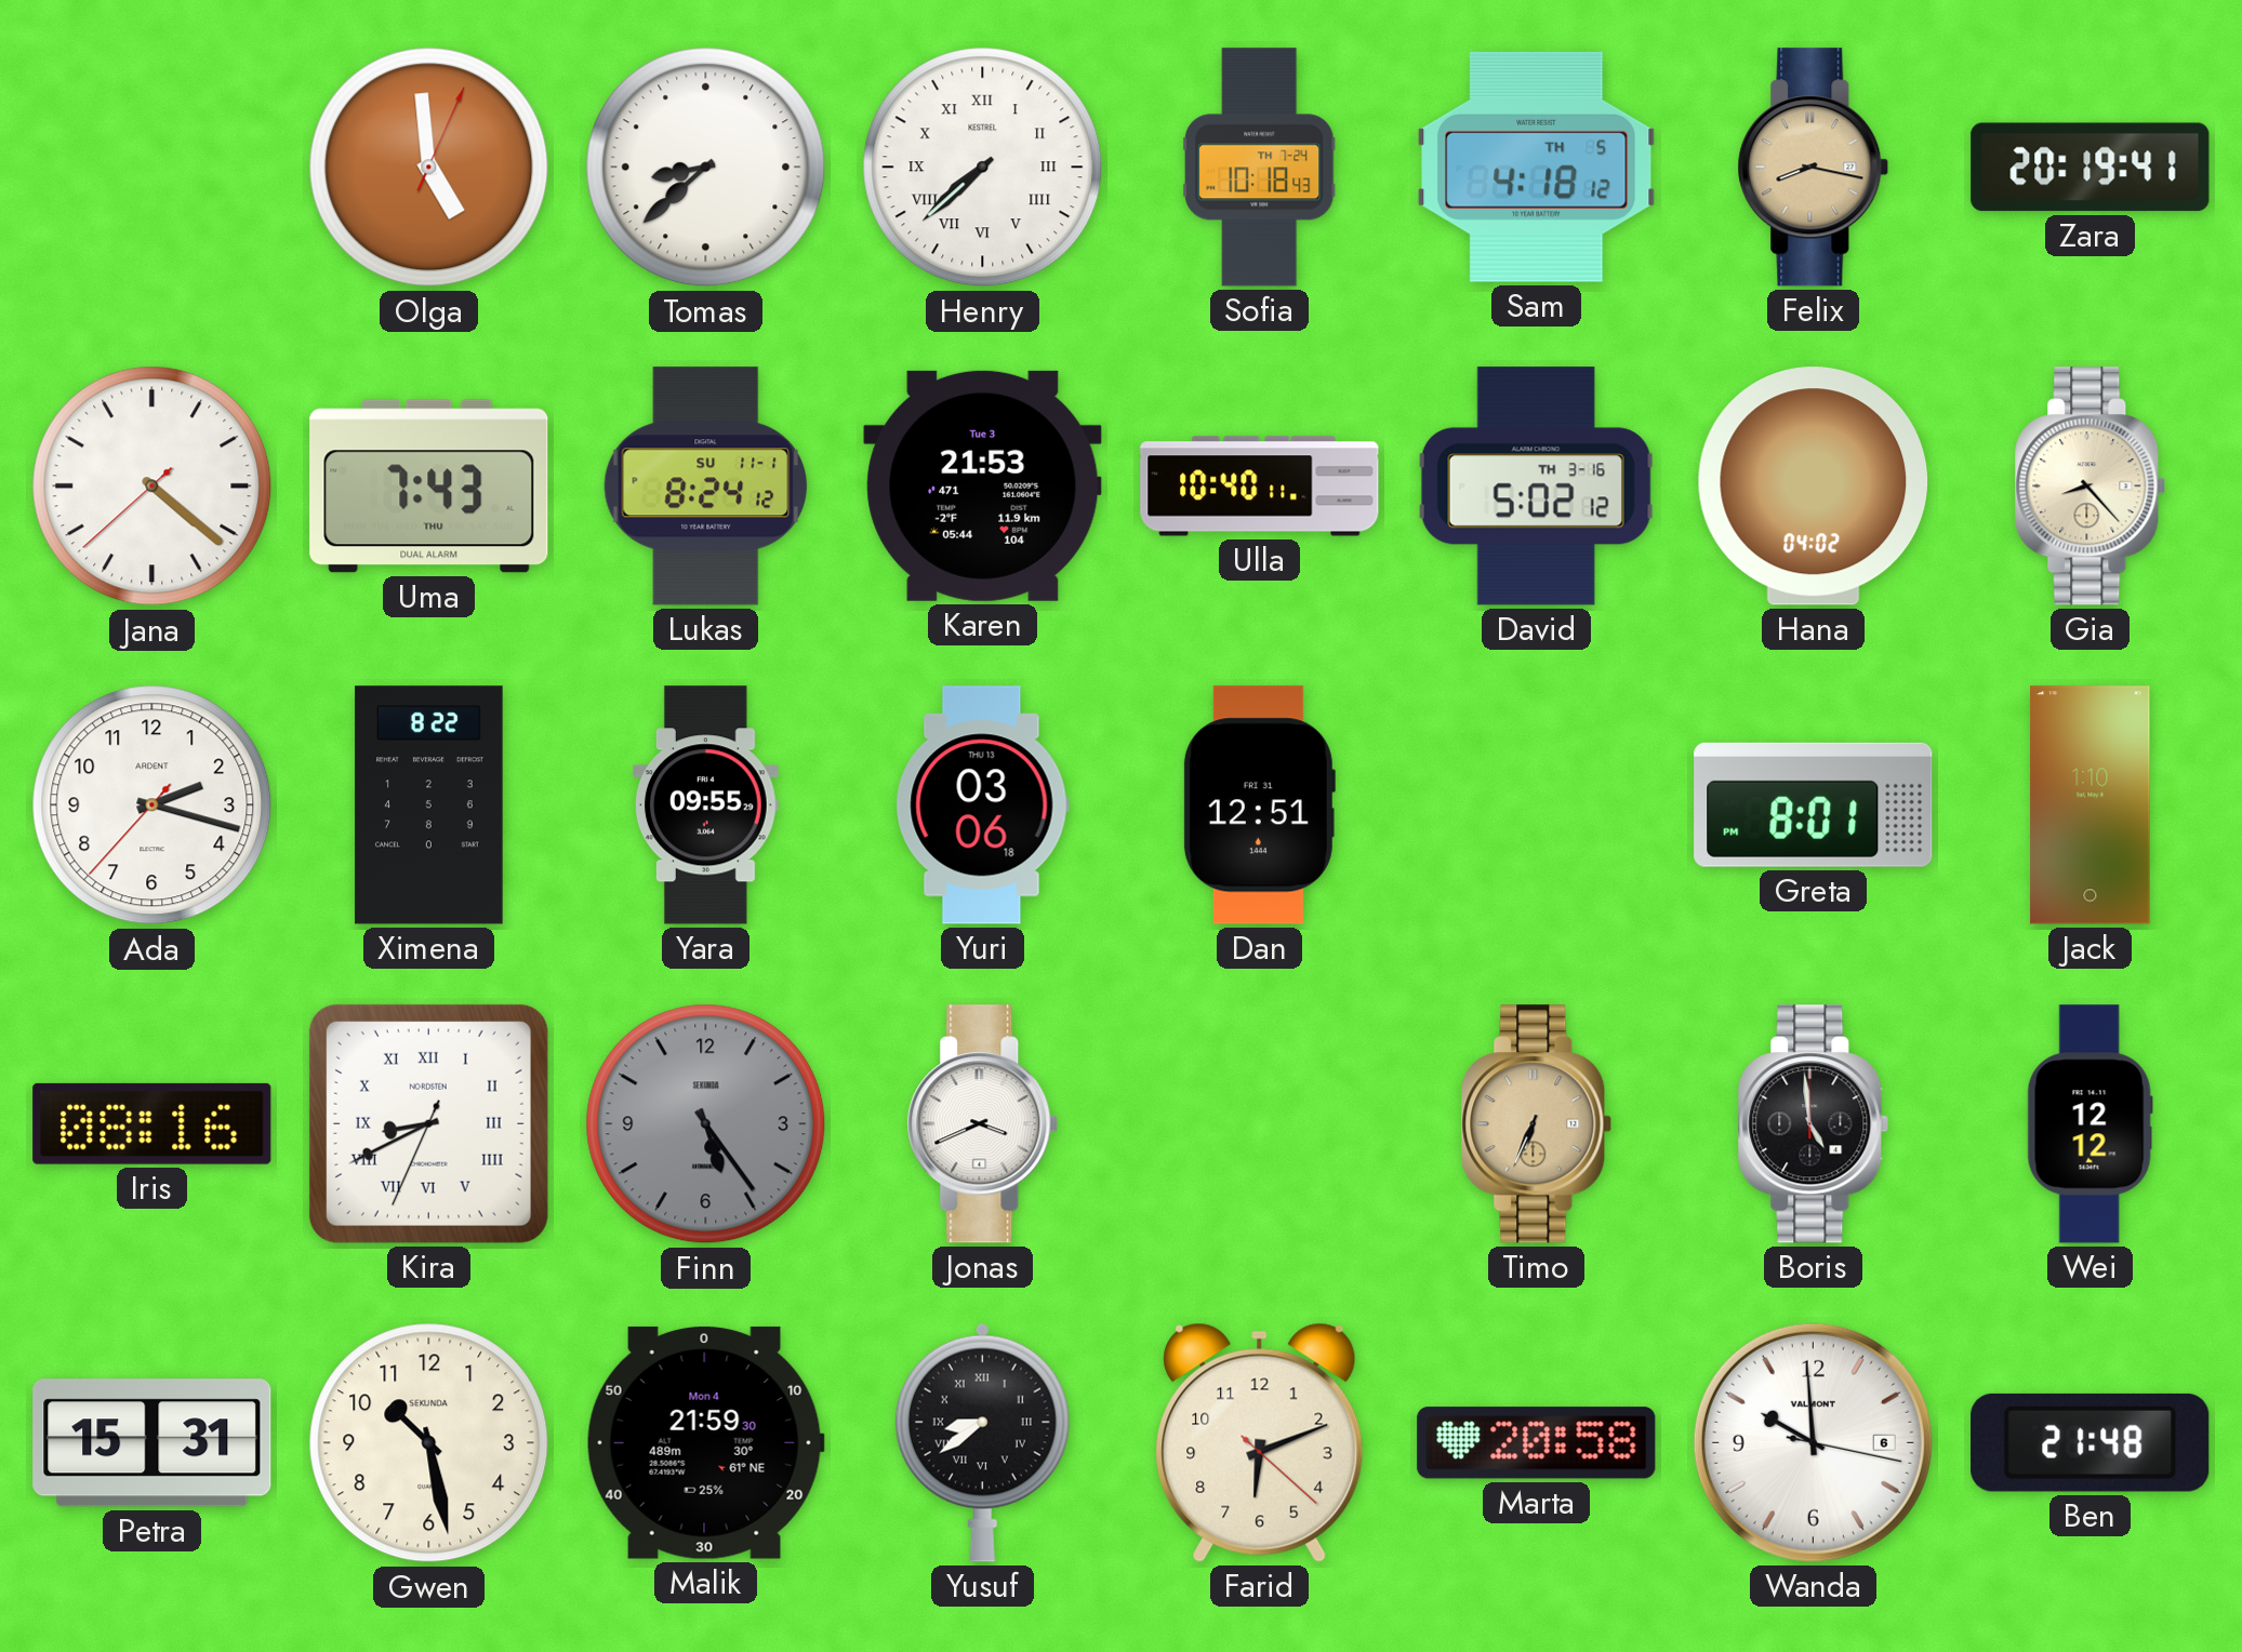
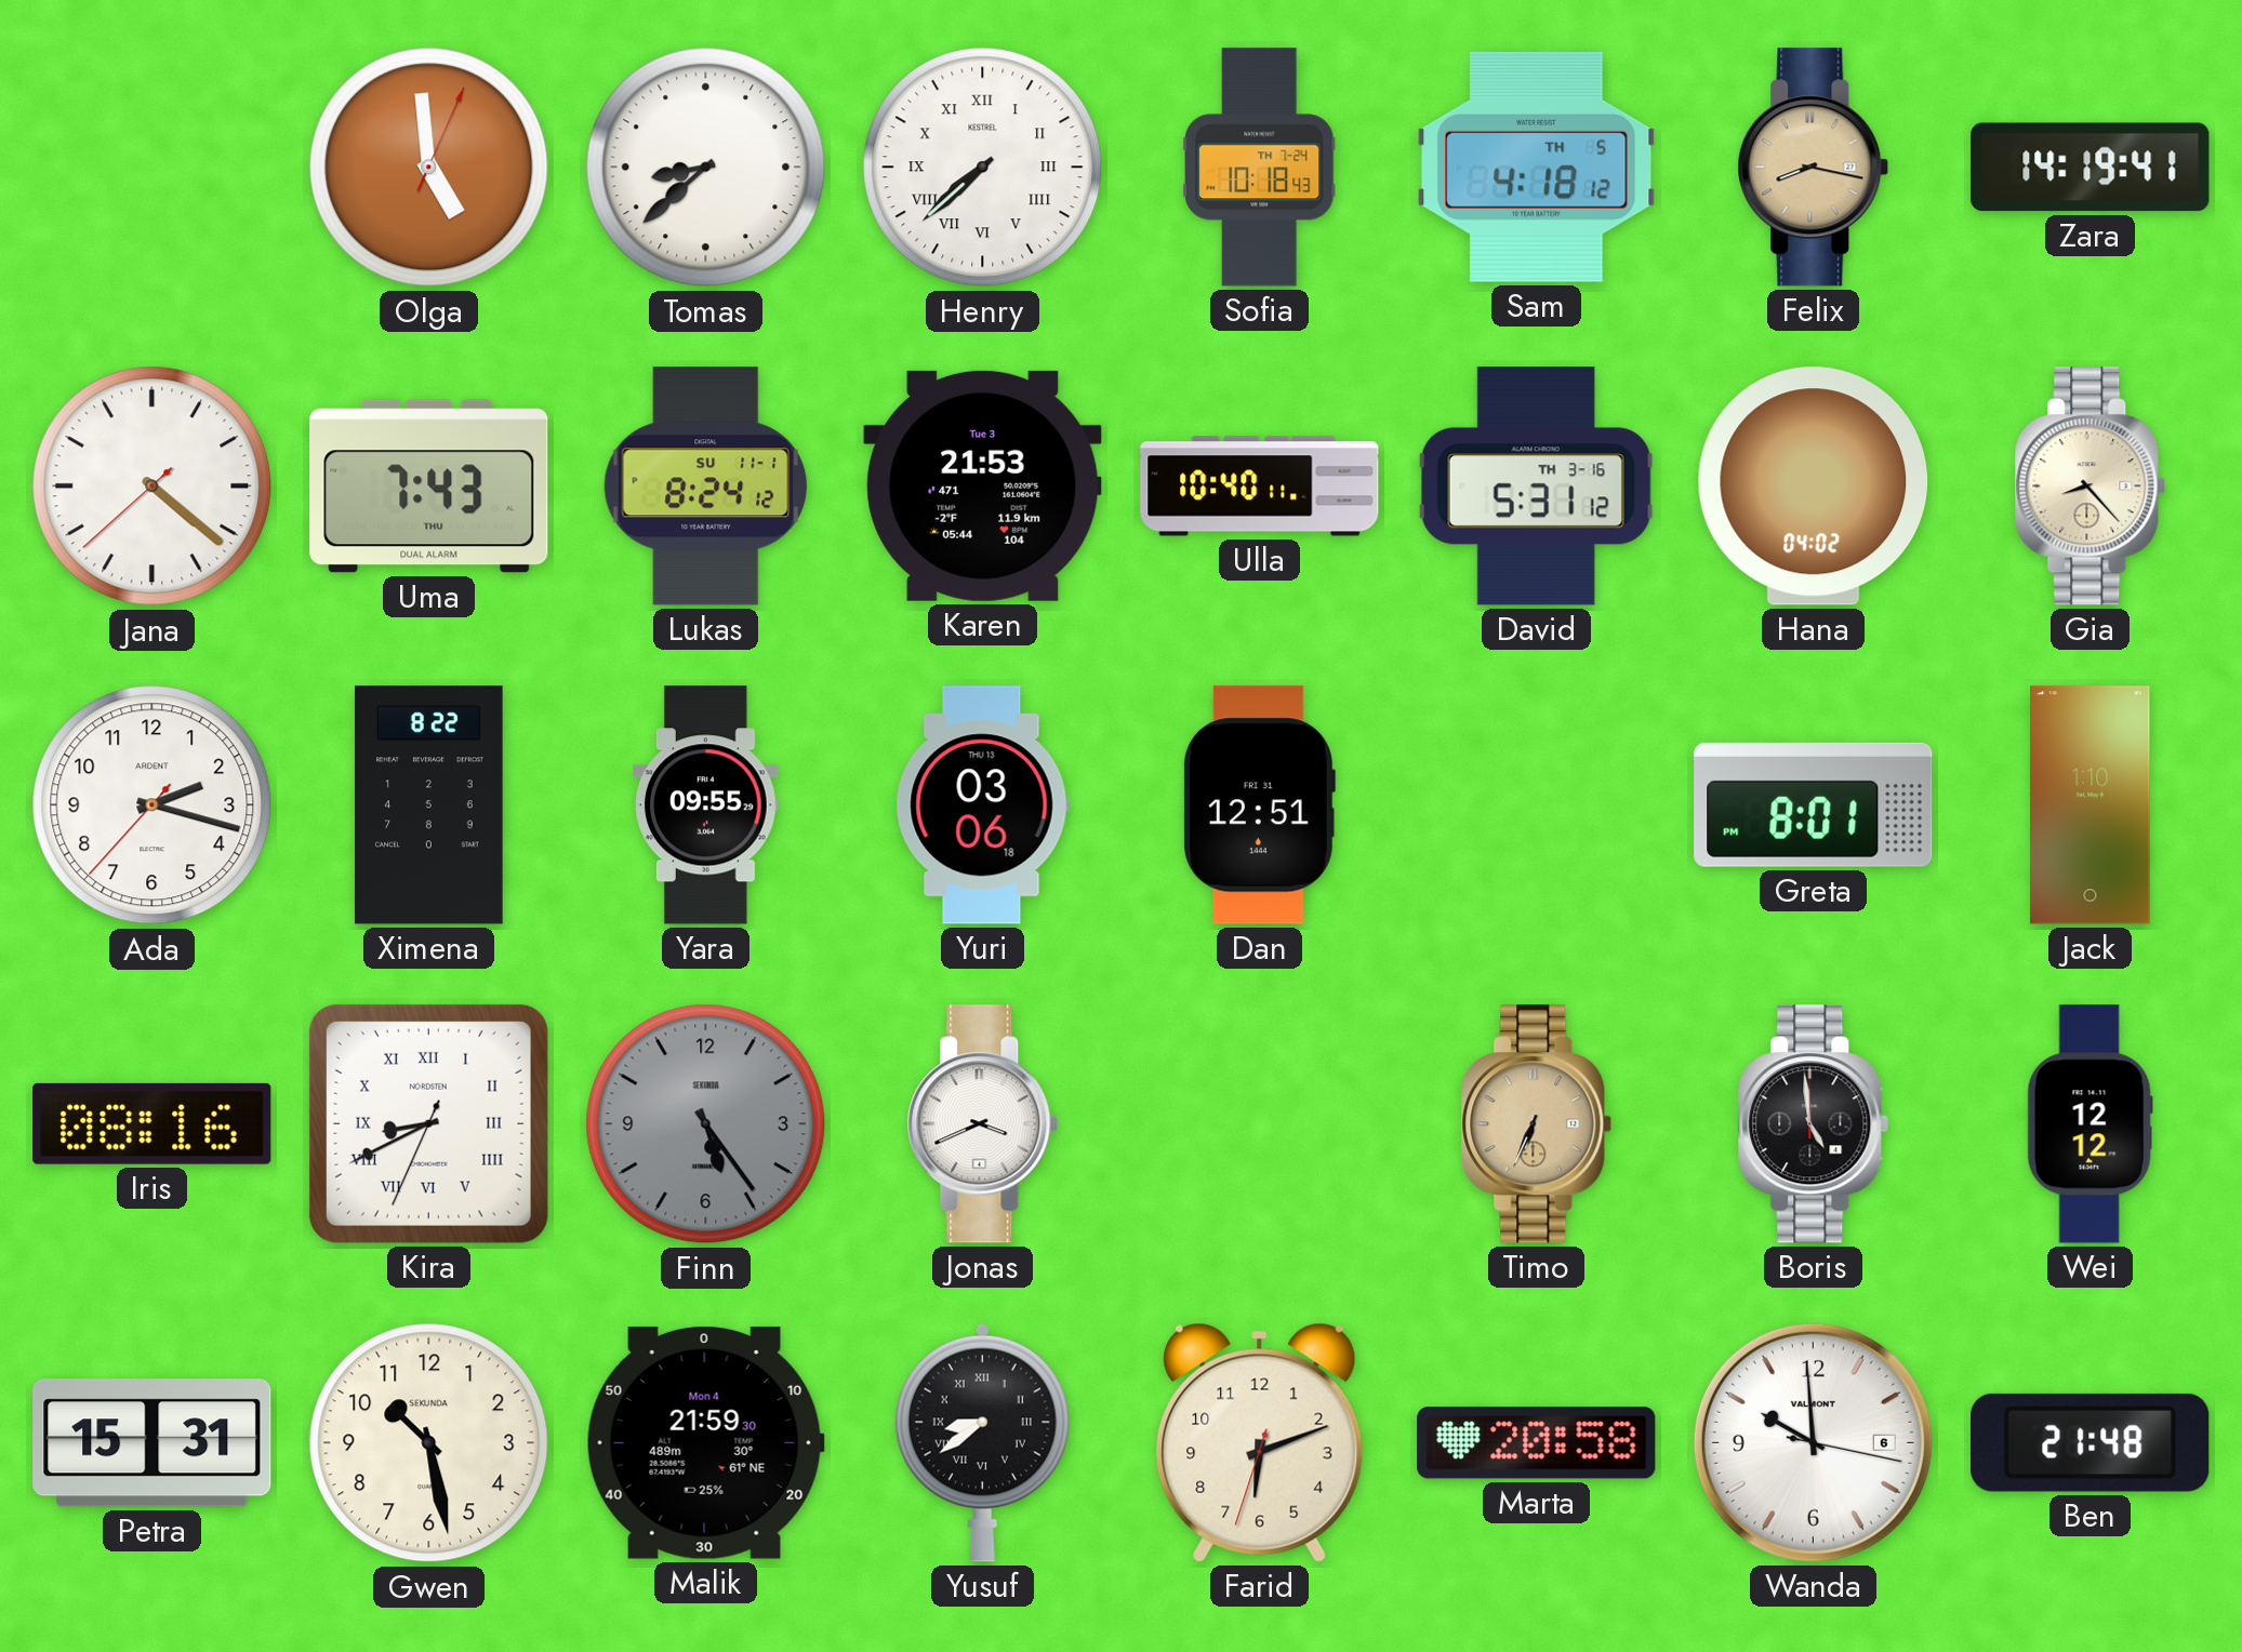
Zara: 20:19 -> 14:19 (2091, 168)
David: 5:02 -> 5:31 (1536, 487)
Farid: 6:11:22 -> 6:11:33 (1260, 1442)
